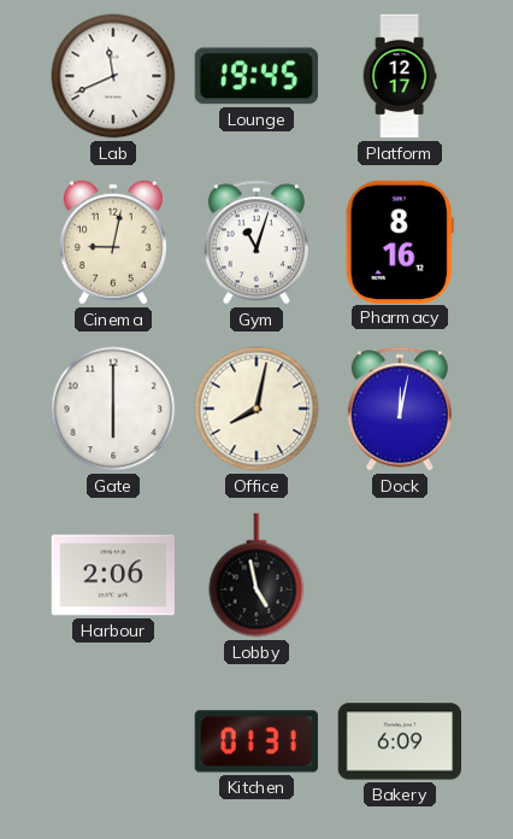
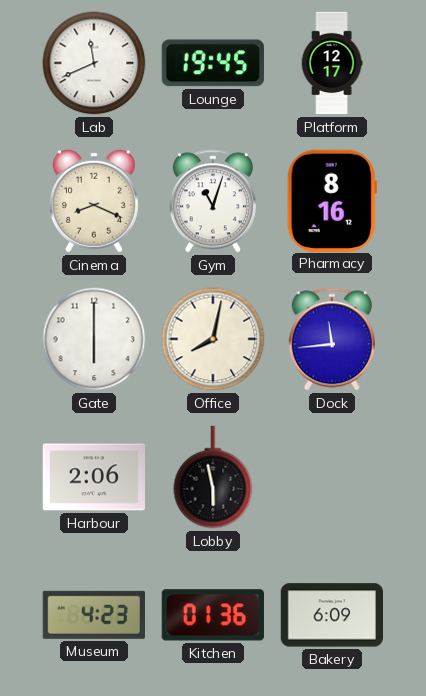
Cinema: 9:02 -> 8:19 (94, 201)
Dock: 12:02 -> 11:44 (332, 339)
Lobby: 4:58 -> 5:58 (213, 477)
Museum: none -> 4:23 (94, 615)
Kitchen: 01:31 -> 01:36 (213, 615)
